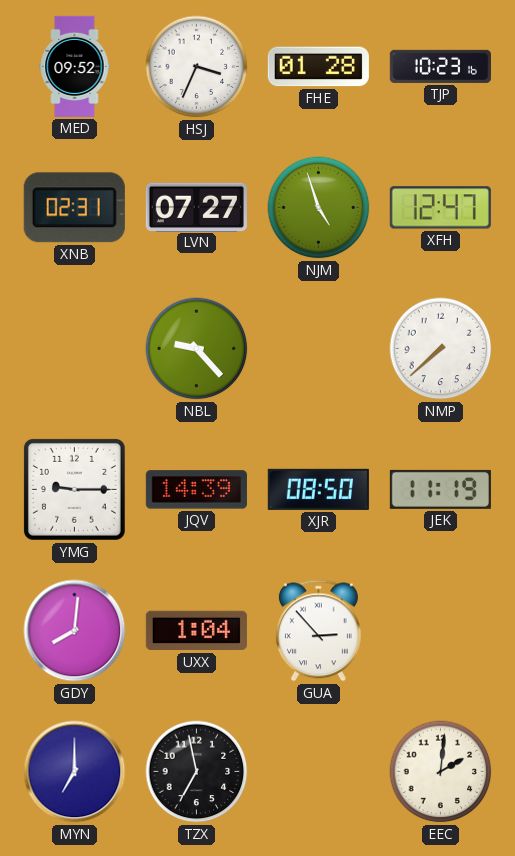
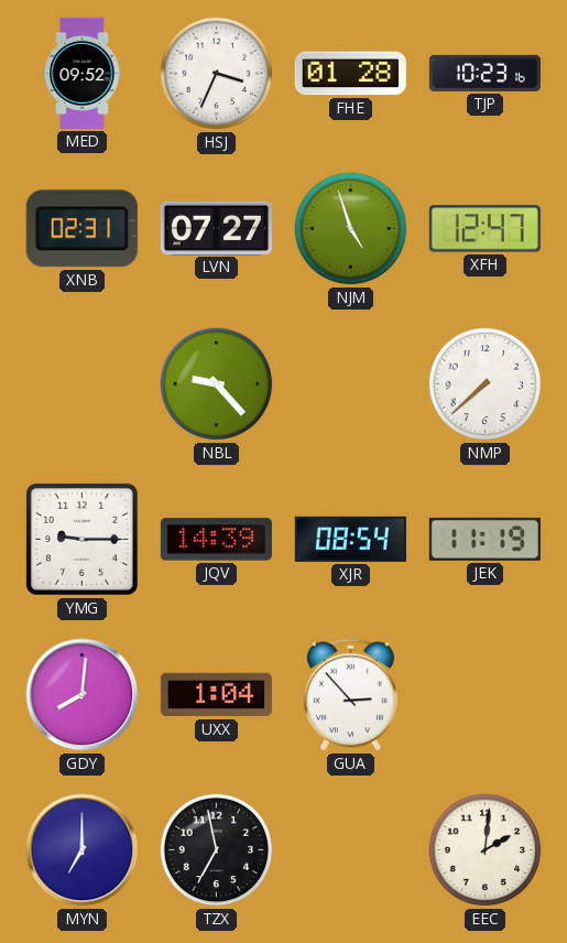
XJR: 08:50 -> 08:54 (350, 539)
